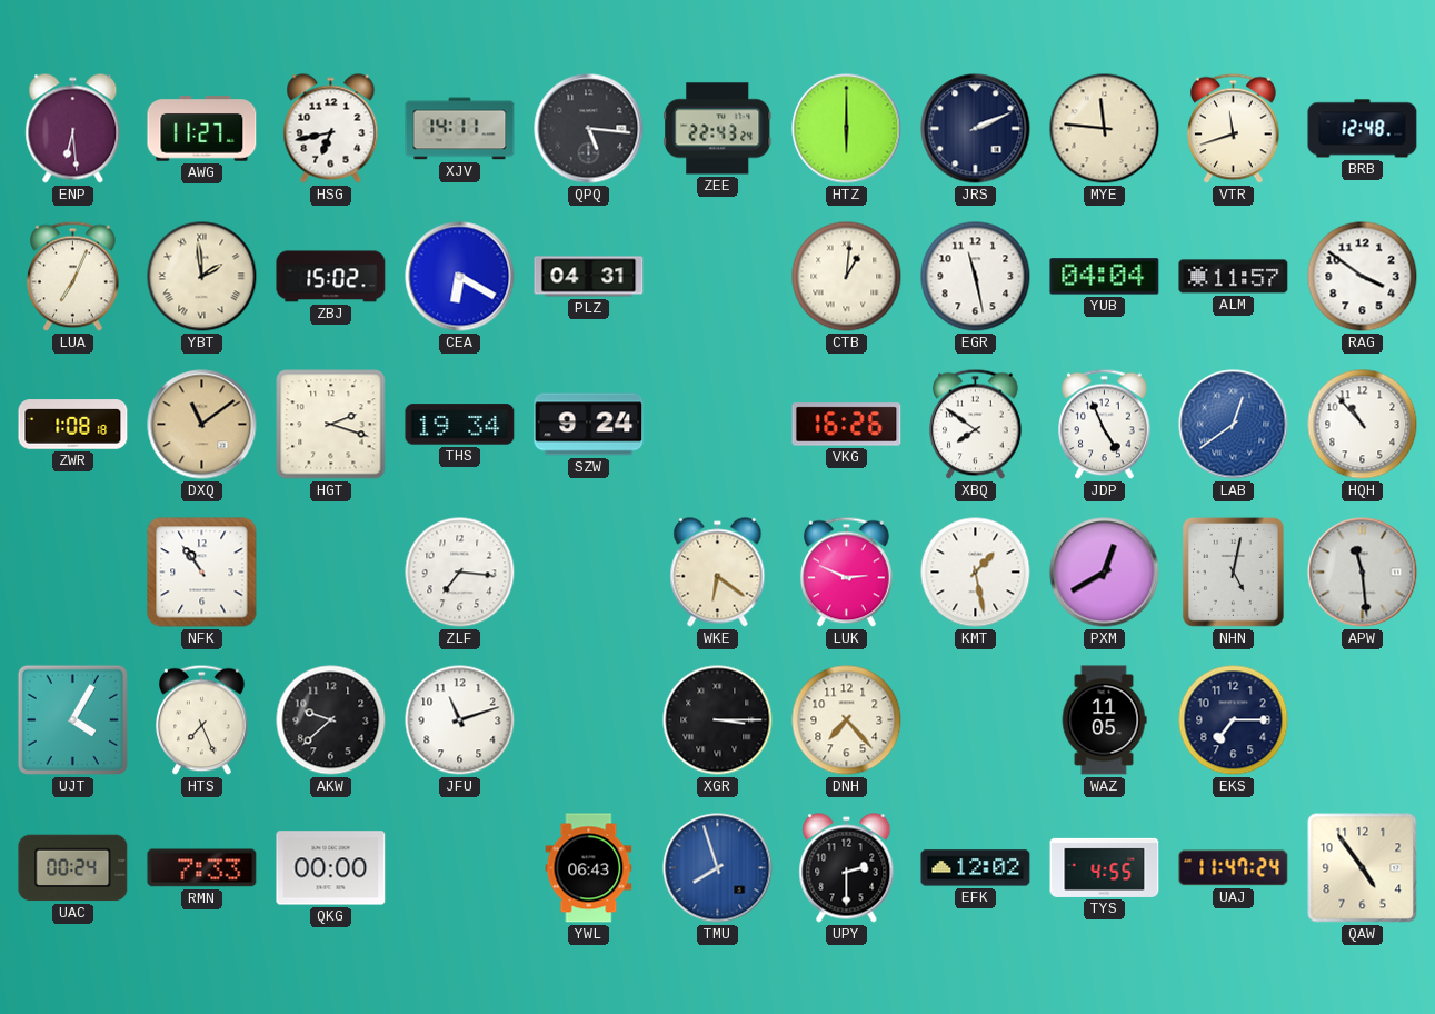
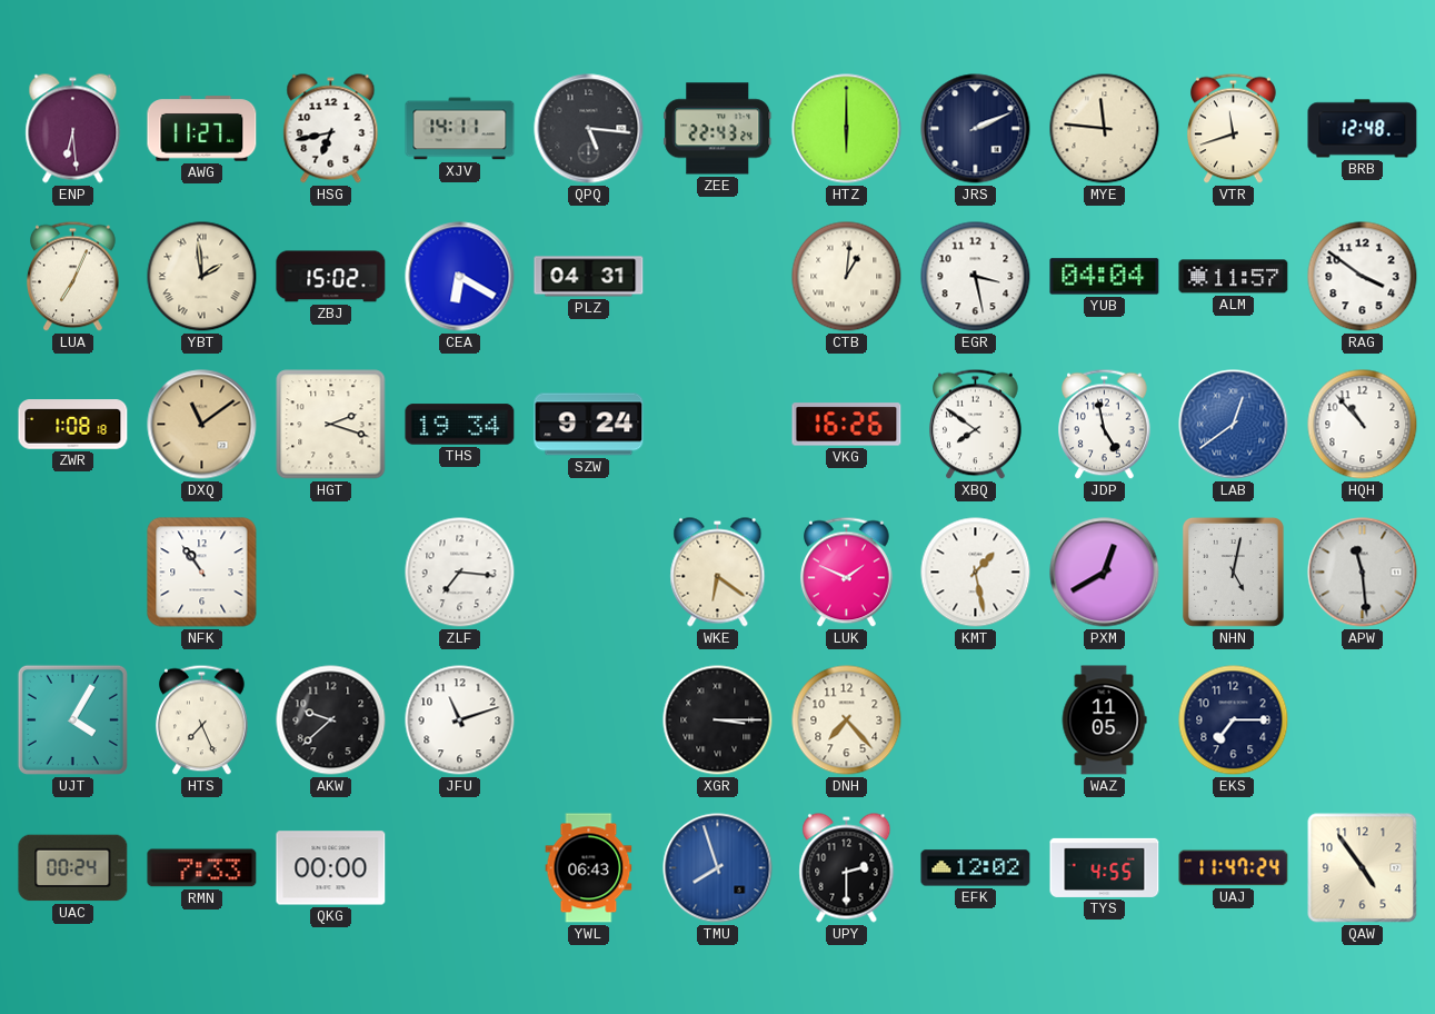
EGR: 11:28 -> 3:28 (976, 277)
JDP: 4:56 -> 4:58 (1105, 425)
LUK: 2:49 -> 1:49 (847, 573)
